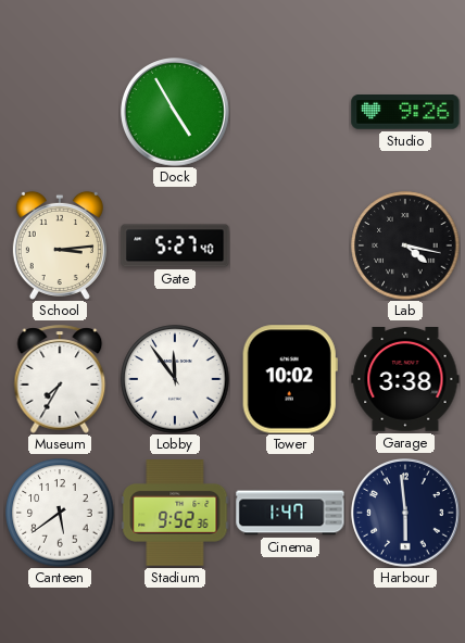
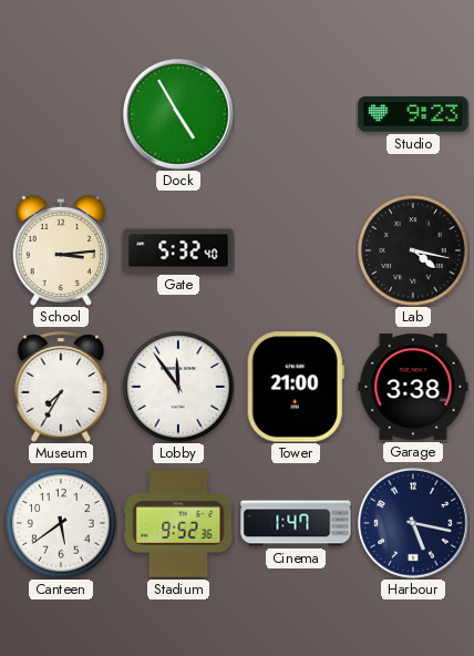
Studio: 9:26 -> 9:23 (413, 115)
Gate: 5:27 -> 5:32 (178, 250)
Tower: 10:02 -> 21:00 (296, 387)
Harbour: 5:59 -> 5:17 (414, 524)
